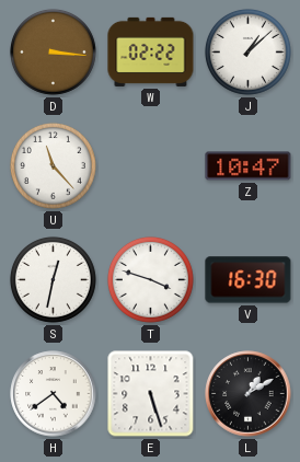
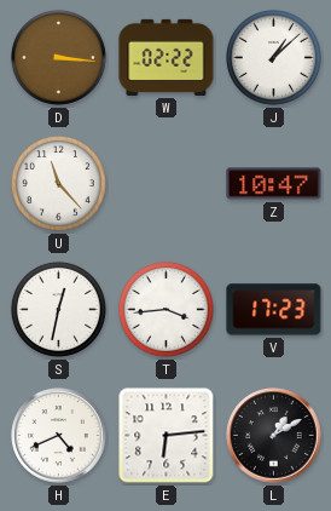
T: 3:48 -> 3:44 (165, 309)
V: 16:30 -> 17:23 (274, 310)
H: 4:39 -> 4:41 (59, 436)
E: 5:27 -> 6:14 (167, 436)
